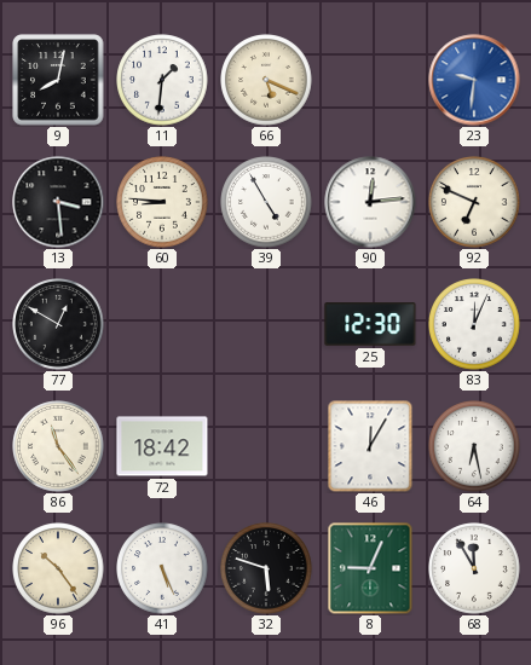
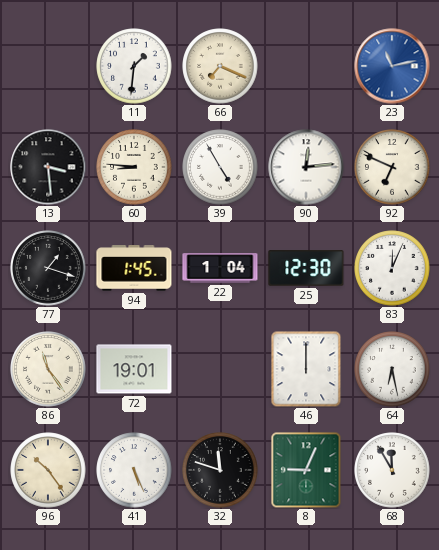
9: 8:02 -> none (58, 80)
66: 5:19 -> 7:19 (220, 66)
23: 9:31 -> 11:13 (392, 66)
77: 12:50 -> 1:18 (48, 268)
94: none -> 1:45 (134, 268)
22: none -> 1:04 (220, 268)
72: 18:42 -> 19:01 (134, 369)
46: 12:05 -> 12:00 (306, 369)
32: 5:48 -> 11:48 (220, 470)
